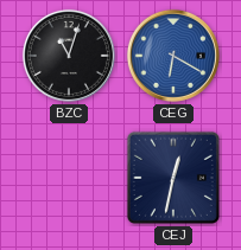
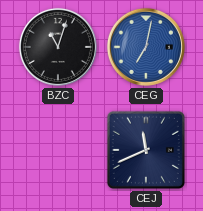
CEG: 6:20 -> 7:02 (146, 47)
CEJ: 12:32 -> 11:41 (146, 150)
